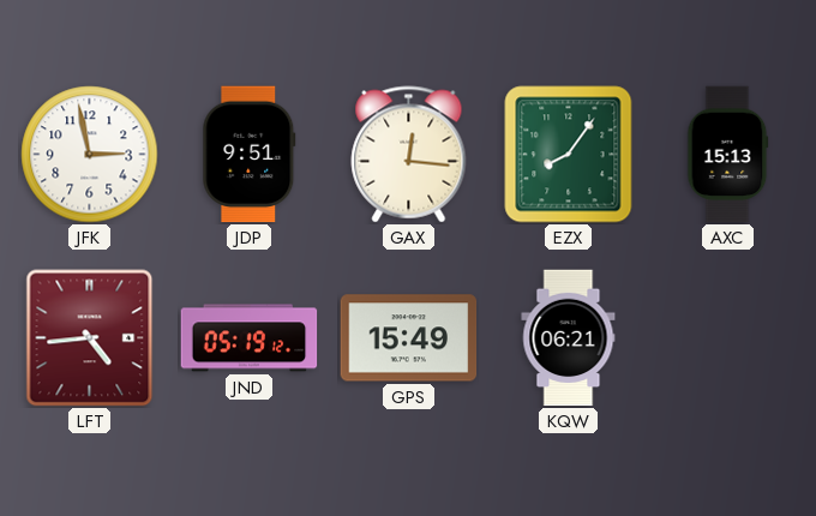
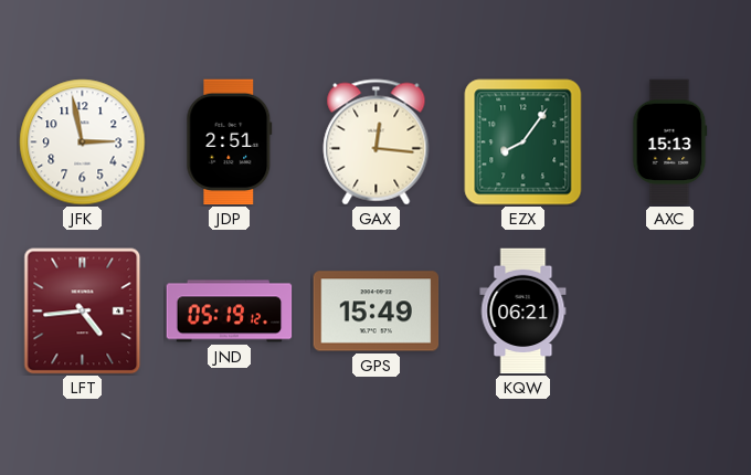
JDP: 9:51 -> 2:51 (230, 142)
